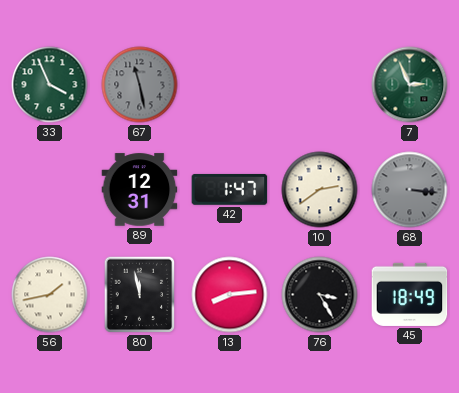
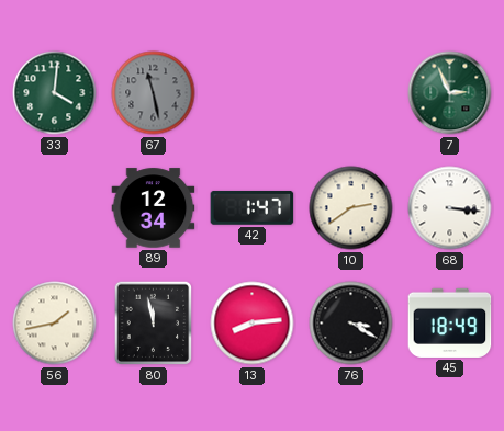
33: 3:56 -> 4:01 (55, 93)
89: 12:31 -> 12:34 (154, 208)
68 dial: grey -> white (450, 208)
76: 3:25 -> 3:20 (351, 324)
